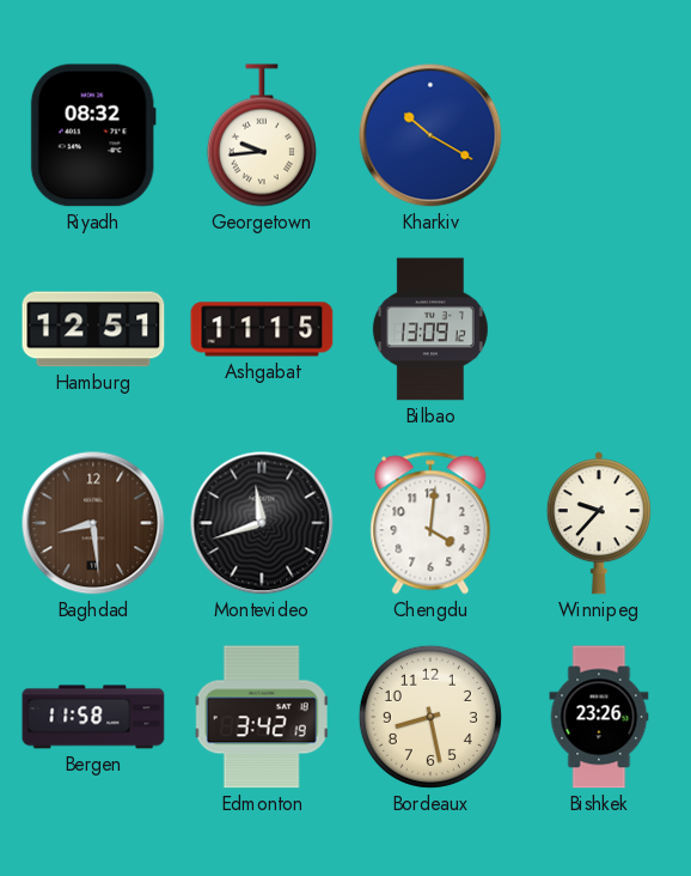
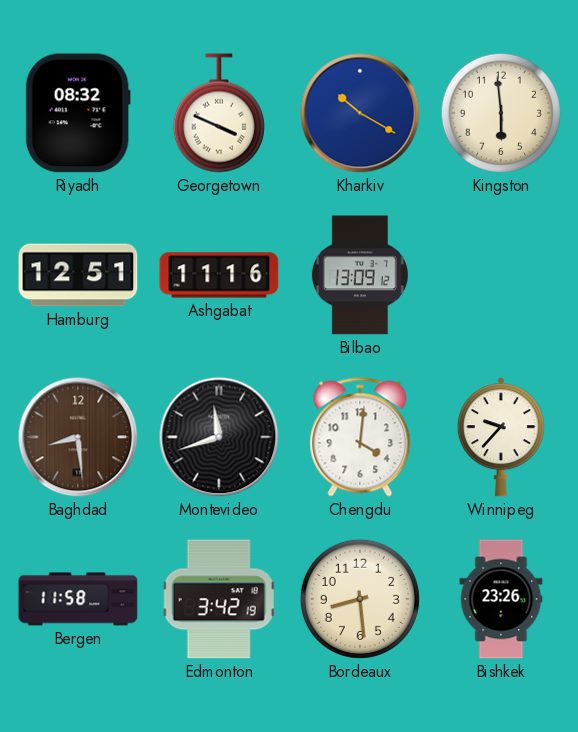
Georgetown: 9:44 -> 3:49 (219, 113)
Kingston: none -> 5:59 (501, 113)
Ashgabat: 11:15 -> 11:16 (219, 275)
Bordeaux: 8:28 -> 8:29 (360, 599)
